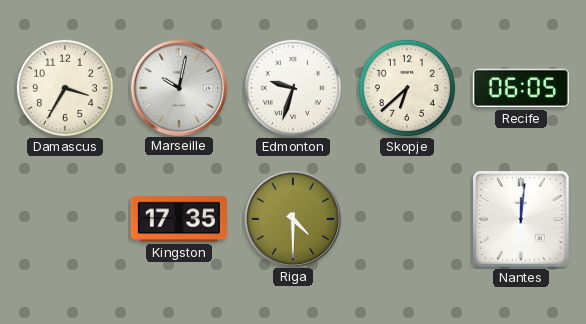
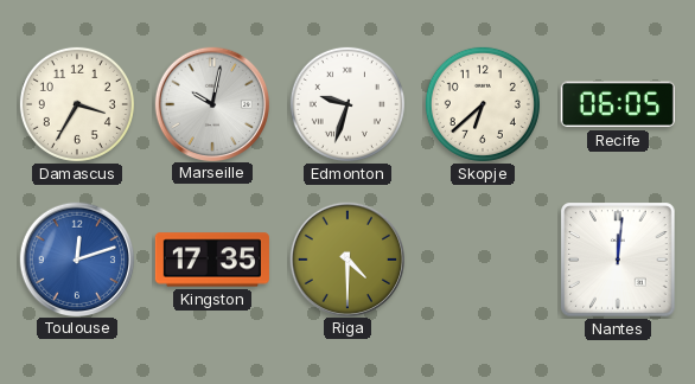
Toulouse: none -> 12:12 (76, 258)
